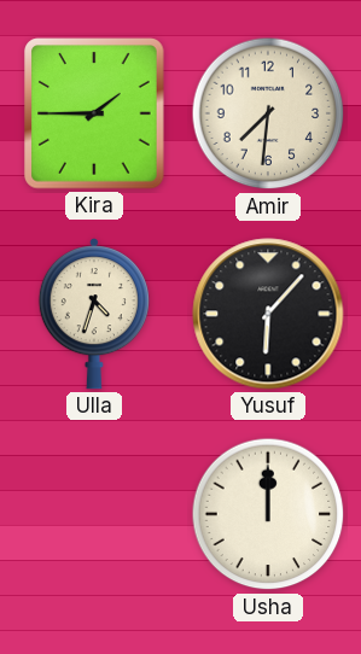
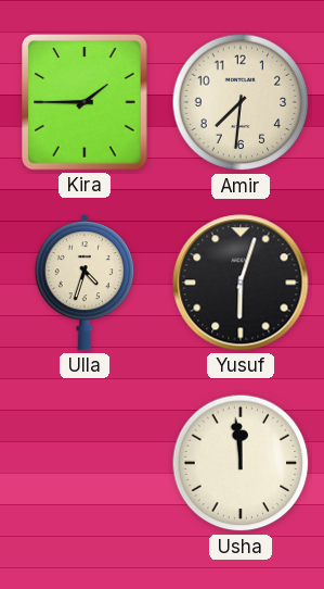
Yusuf: 6:07 -> 6:03 (241, 283)
Usha: 12:00 -> 11:59 (241, 463)
